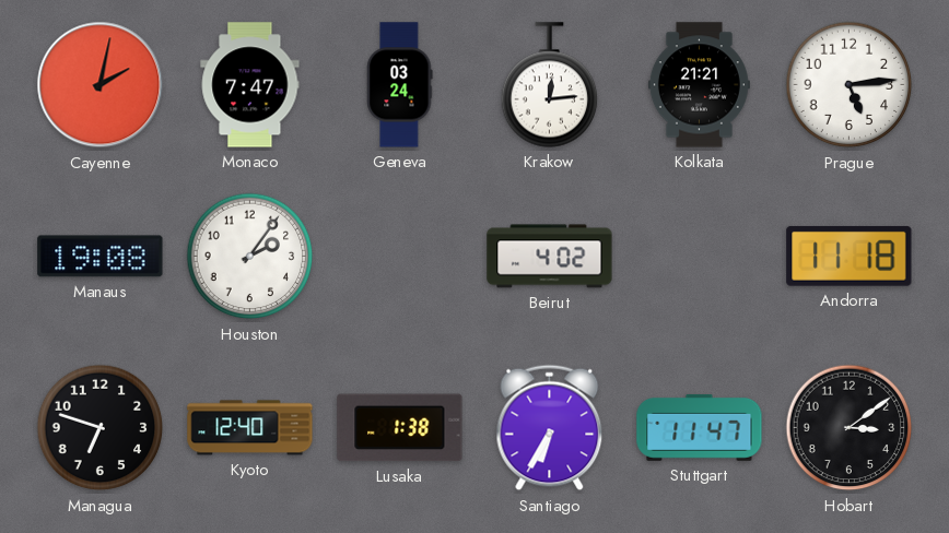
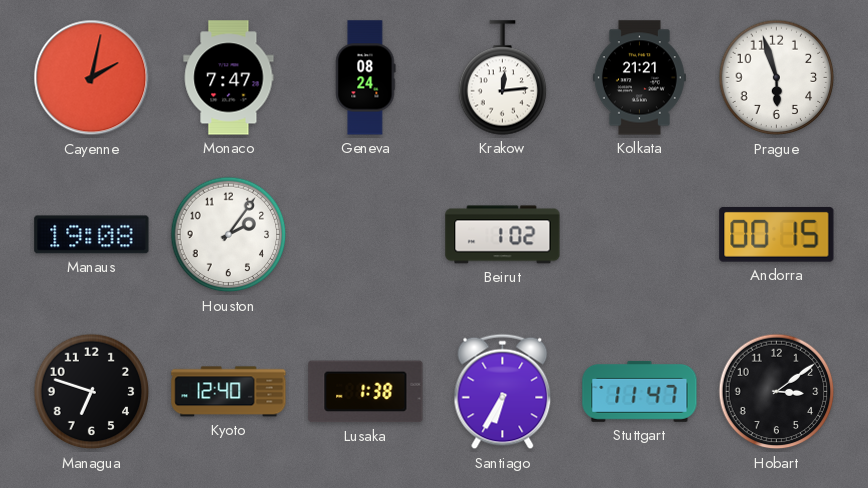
Geneva: 03:24 -> 08:24 (366, 78)
Prague: 5:14 -> 5:57 (777, 78)
Beirut: 4:02 -> 1:02 (503, 235)
Andorra: 11:18 -> 00:15 (777, 234)
